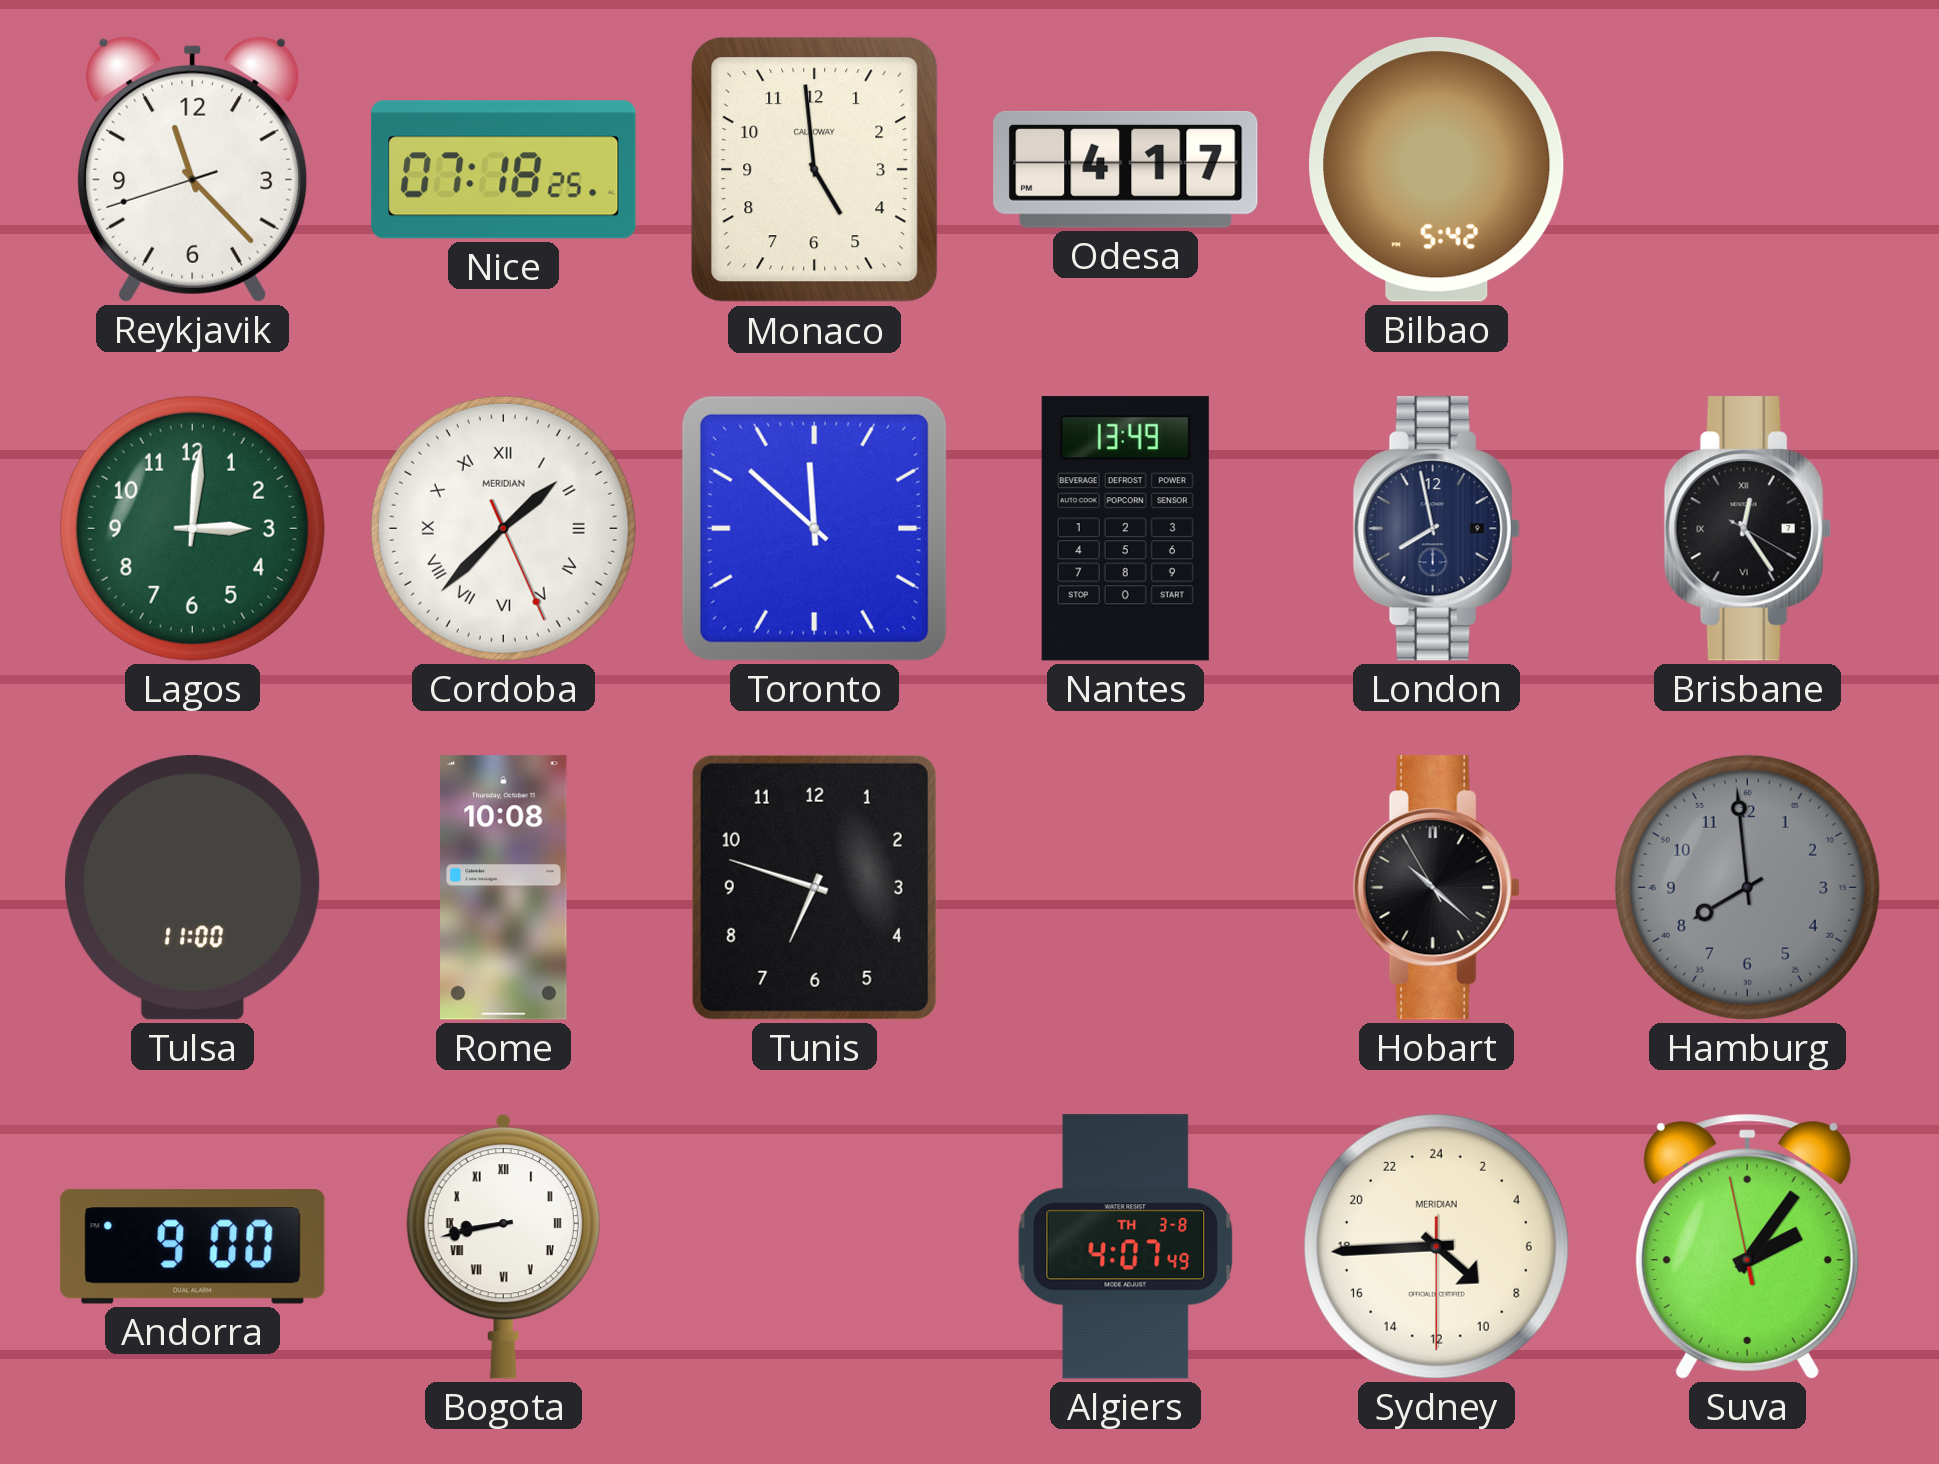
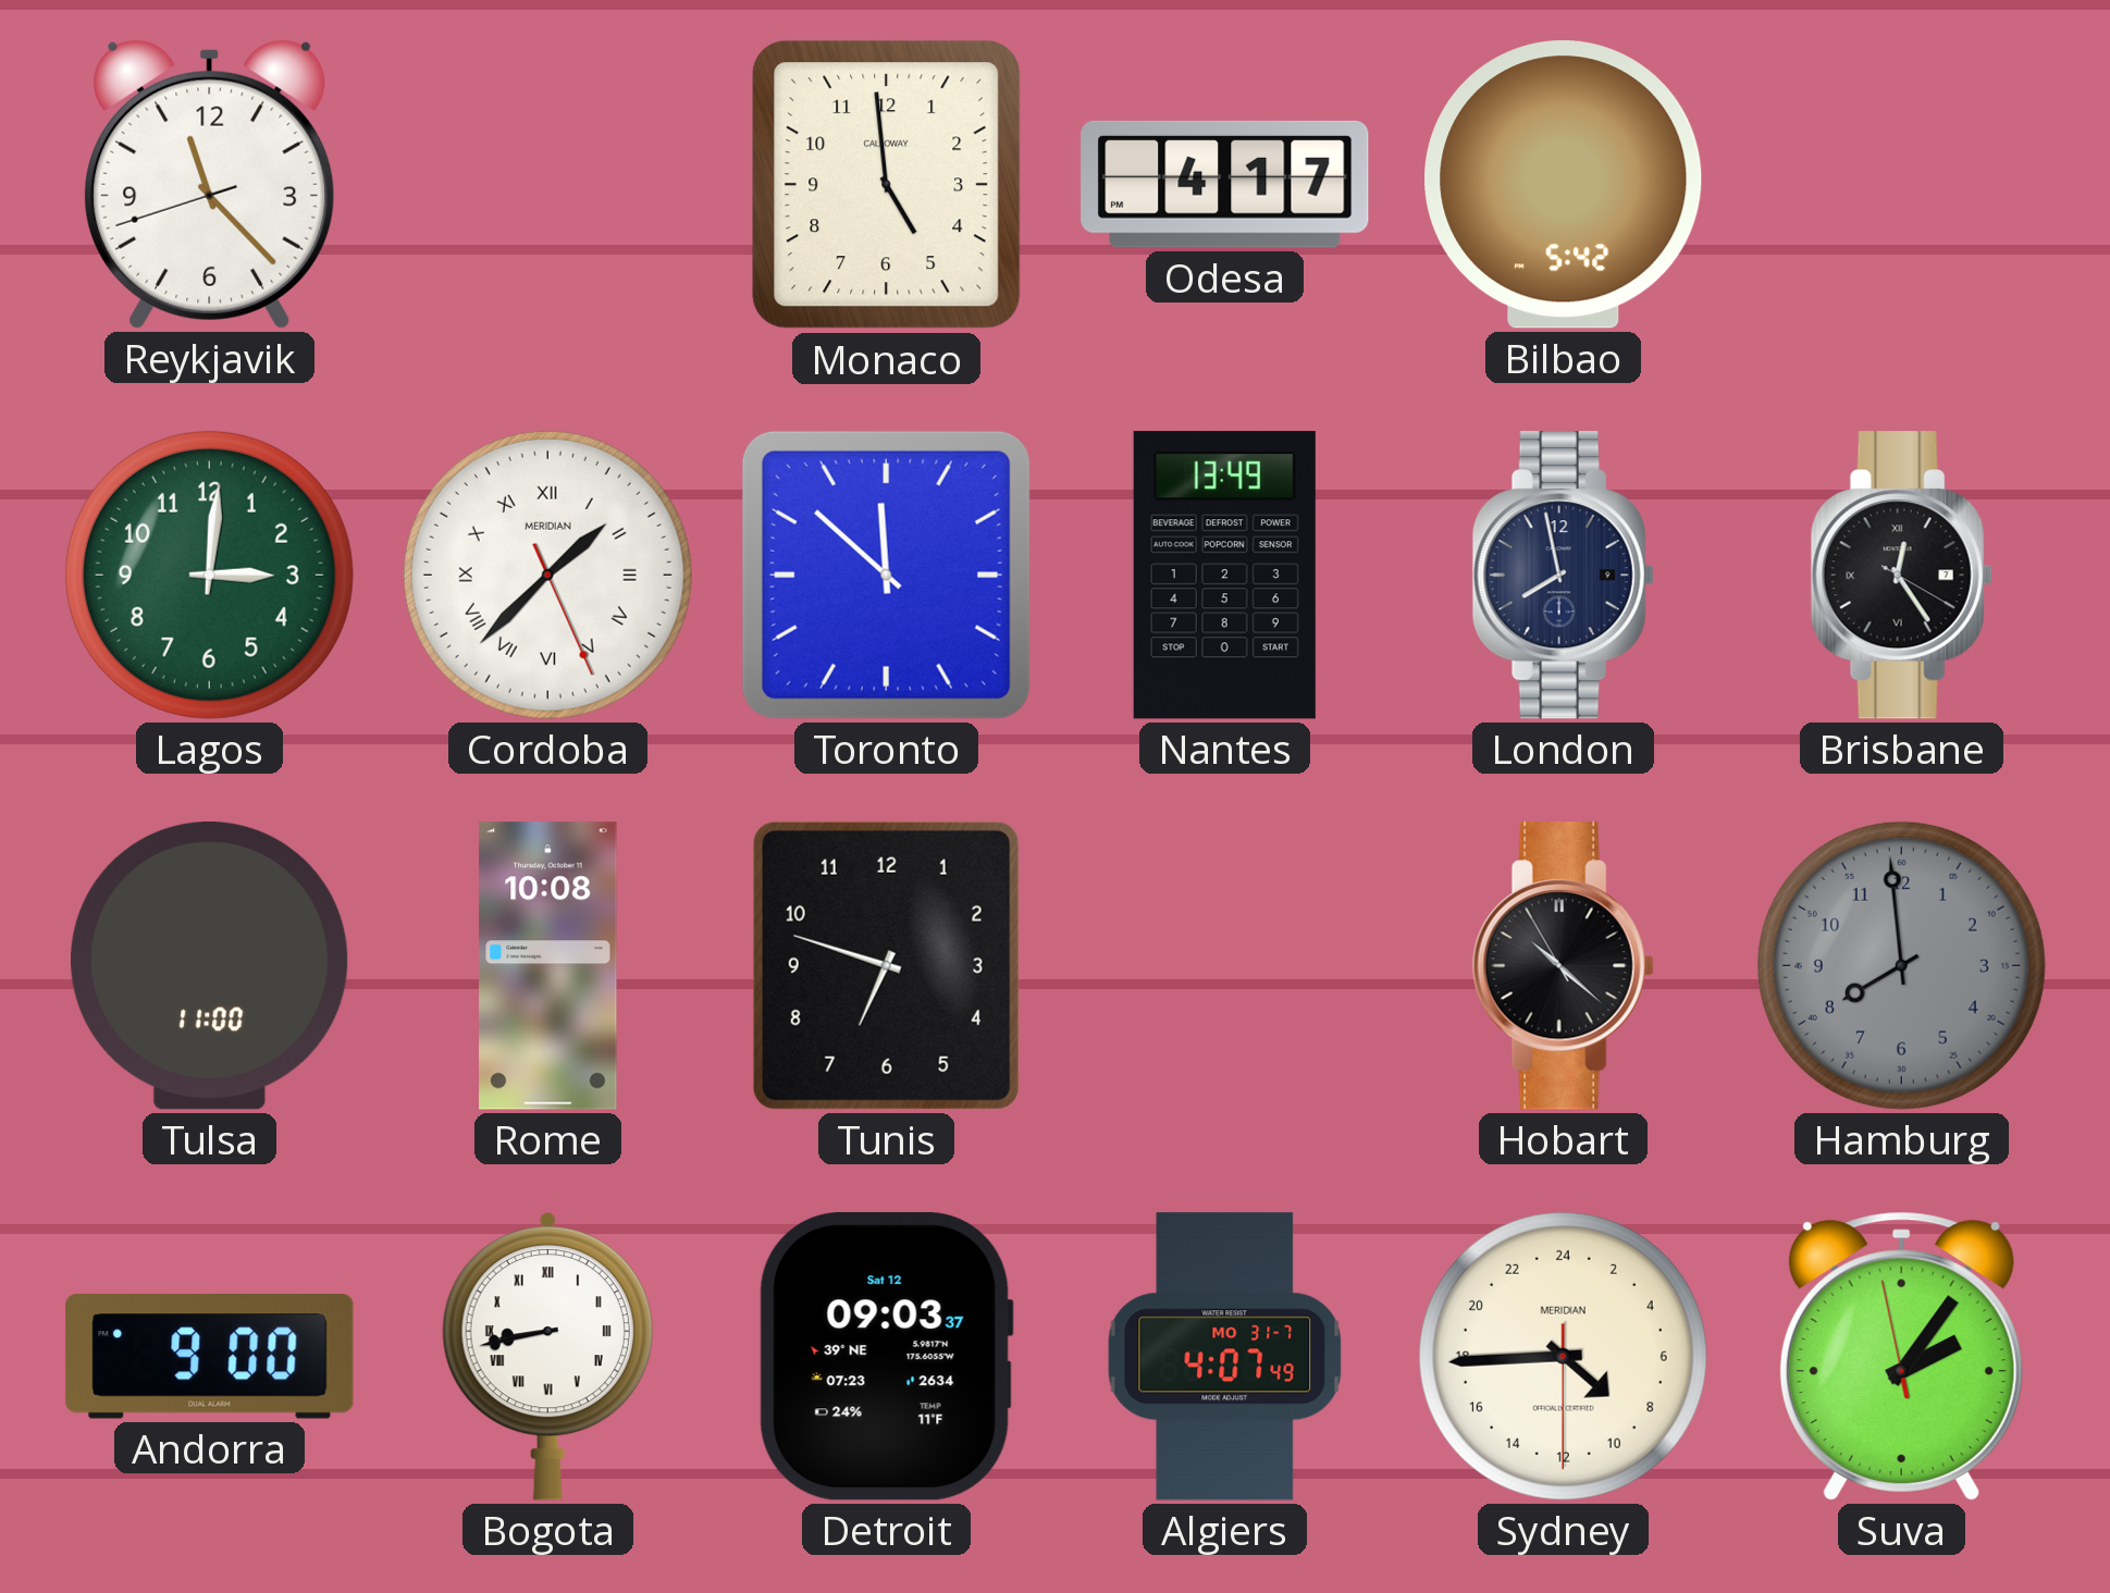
Nice: 07:18 -> none (504, 170)
Detroit: none -> 09:03 (886, 1357)
Algiers date: TH 3-8 -> MO 31-7 (1225, 1357)
